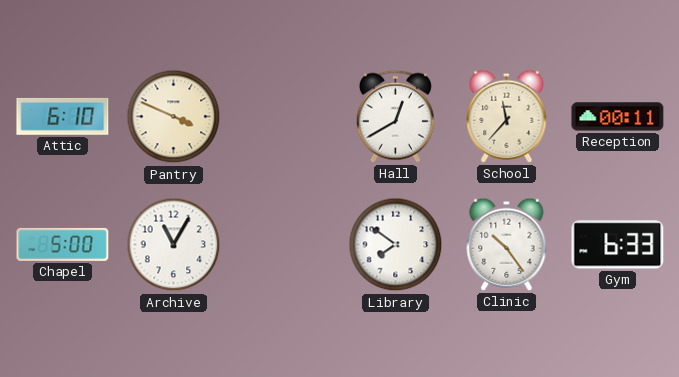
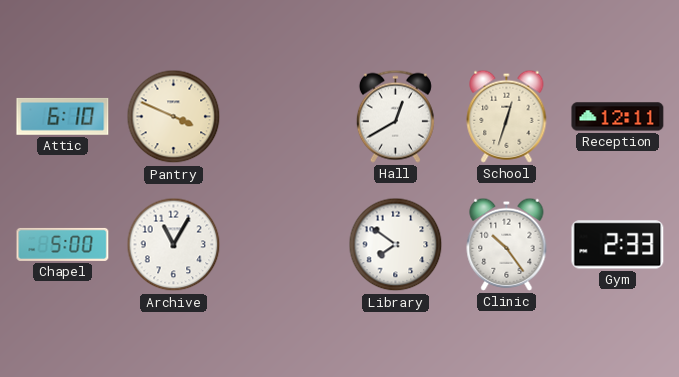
School: 11:37 -> 12:33 (507, 116)
Reception: 00:11 -> 12:11 (618, 117)
Gym: 6:33 -> 2:33 (618, 245)
